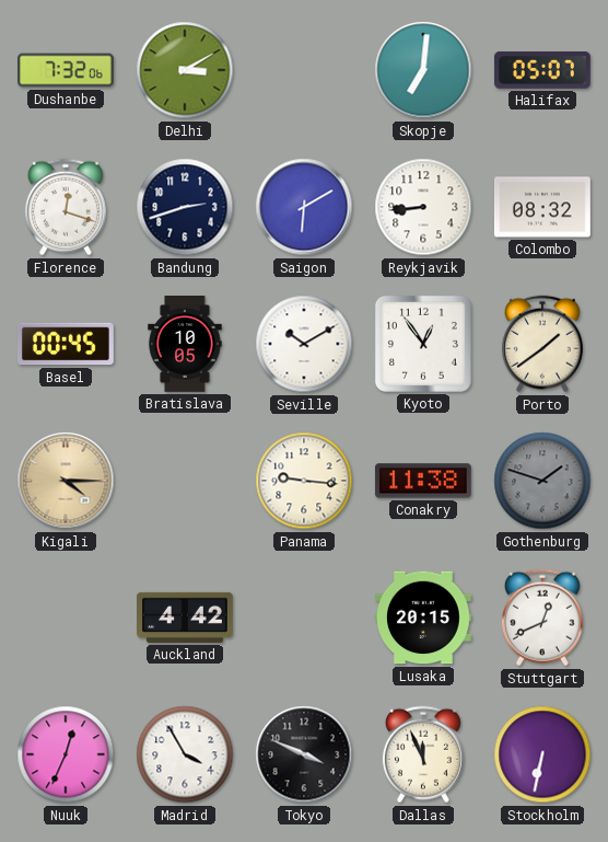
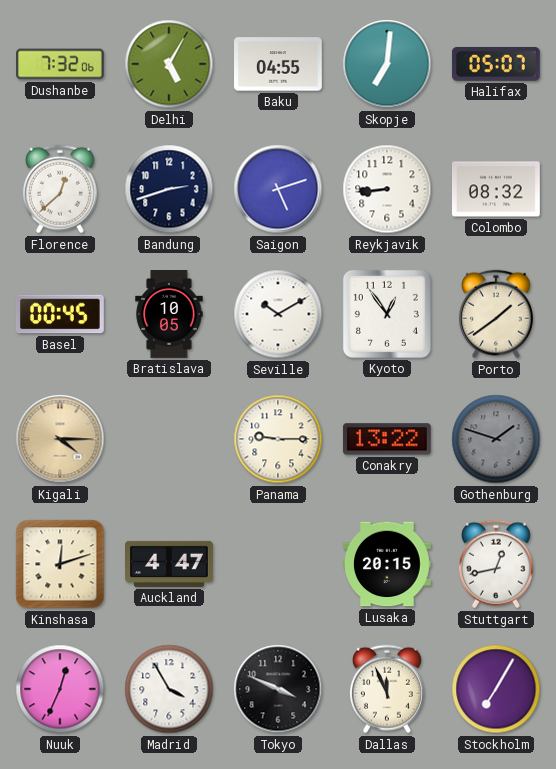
Delhi: 3:10 -> 5:05 (169, 64)
Baku: none -> 04:55 (279, 64)
Florence: 12:18 -> 12:38 (60, 189)
Saigon: 6:10 -> 5:12 (278, 189)
Panama: 9:16 -> 9:15 (278, 439)
Conakry: 11:38 -> 13:22 (387, 439)
Kinshasa: none -> 12:12 (60, 564)
Auckland: 4:42 -> 4:47 (170, 564)
Stuttgart: 12:41 -> 12:43 (496, 564)
Stockholm: 6:32 -> 7:05 (496, 689)
